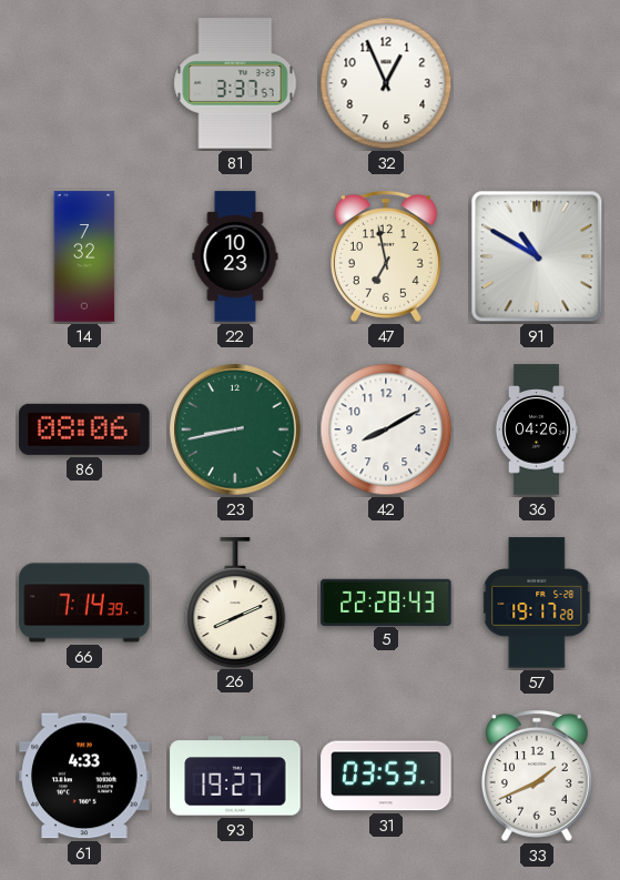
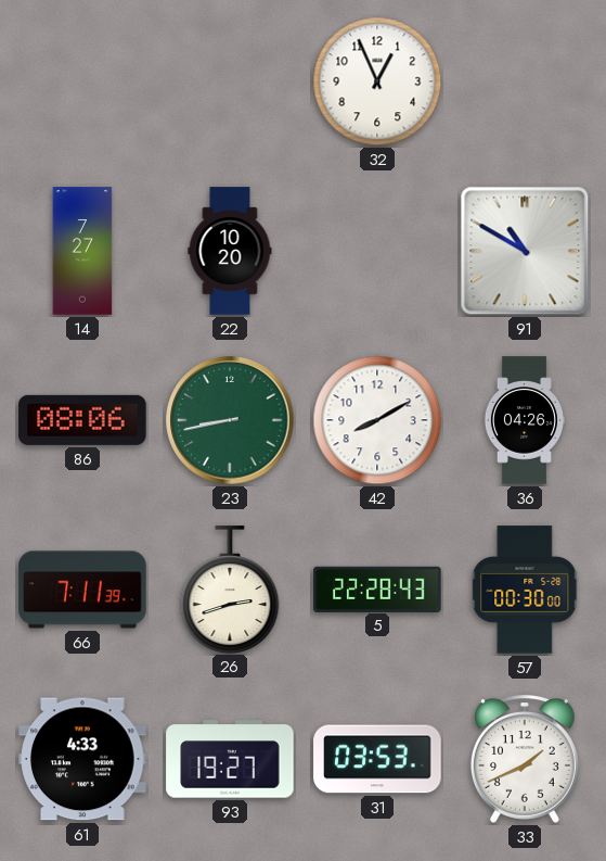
81: 3:37 -> none (235, 83)
14: 7:32 -> 7:27 (82, 251)
22: 10:23 -> 10:20 (230, 251)
47: 6:58 -> none (386, 257)
66: 7:14 -> 7:11 (82, 590)
26: 8:11 -> 2:42 (230, 590)
57: 19:17 -> 00:30 (526, 590)
